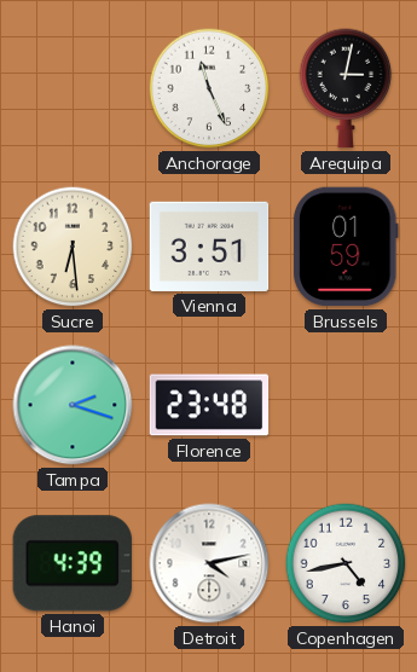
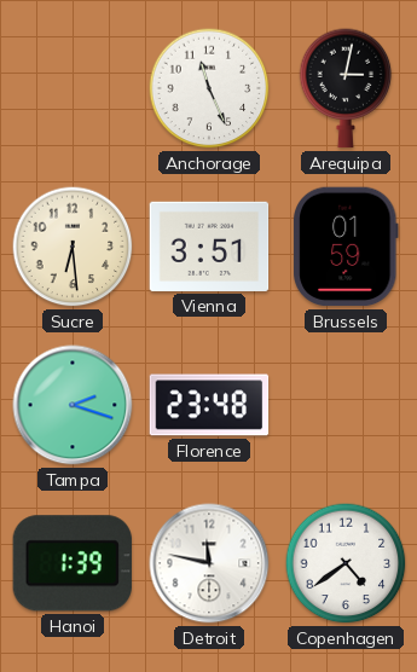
Hanoi: 4:39 -> 1:39 (71, 563)
Detroit: 4:13 -> 11:47 (209, 563)
Copenhagen: 4:43 -> 4:39 (346, 563)
